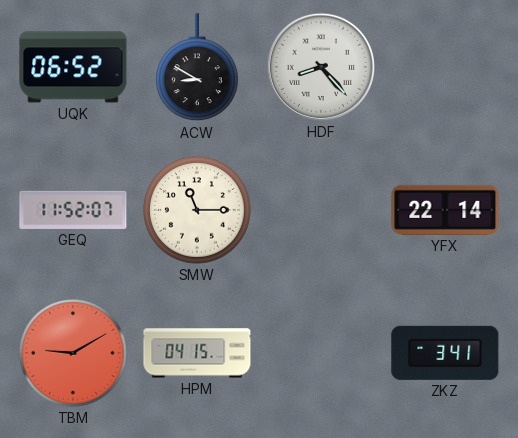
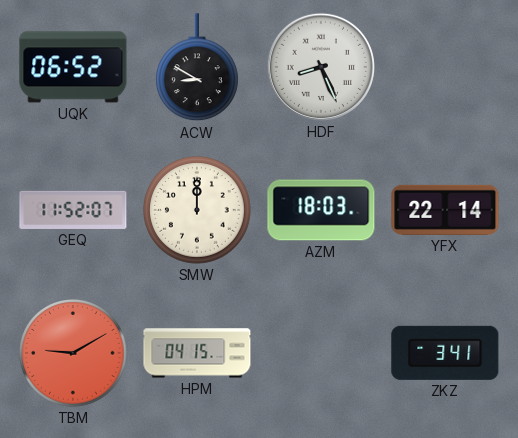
HDF: 8:23 -> 8:26 (321, 67)
SMW: 11:15 -> 12:00 (198, 211)
AZM: none -> 18:03 (321, 210)
